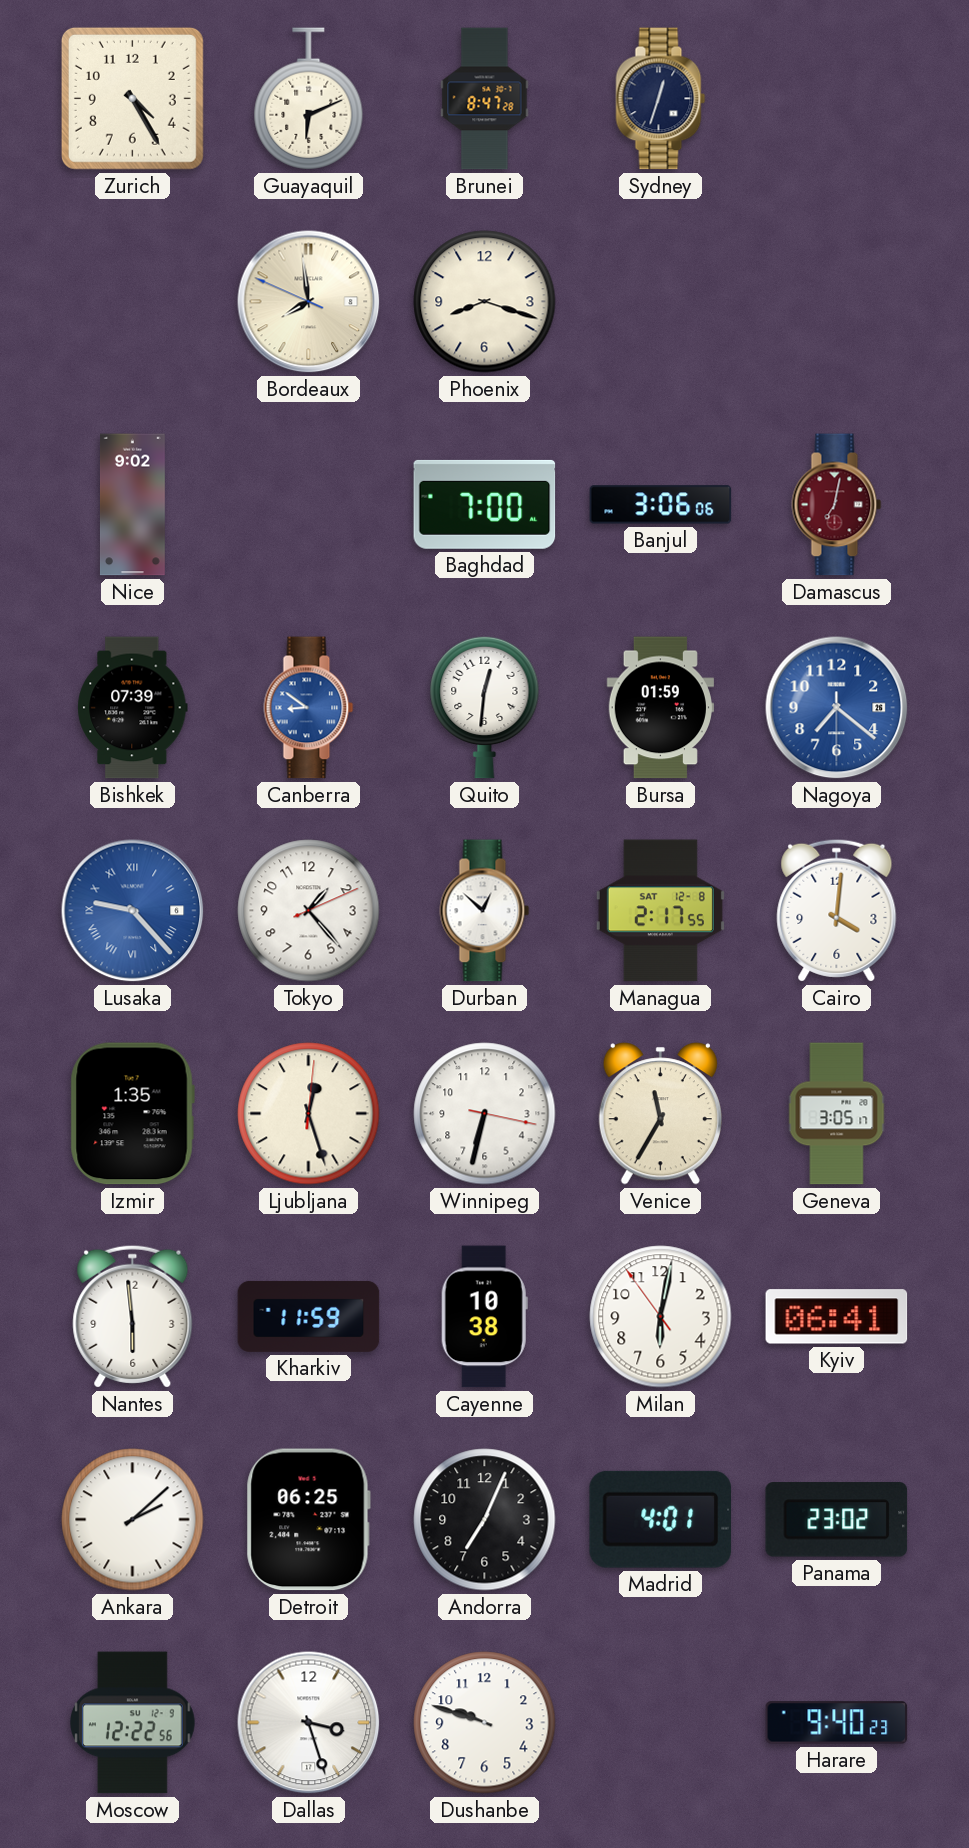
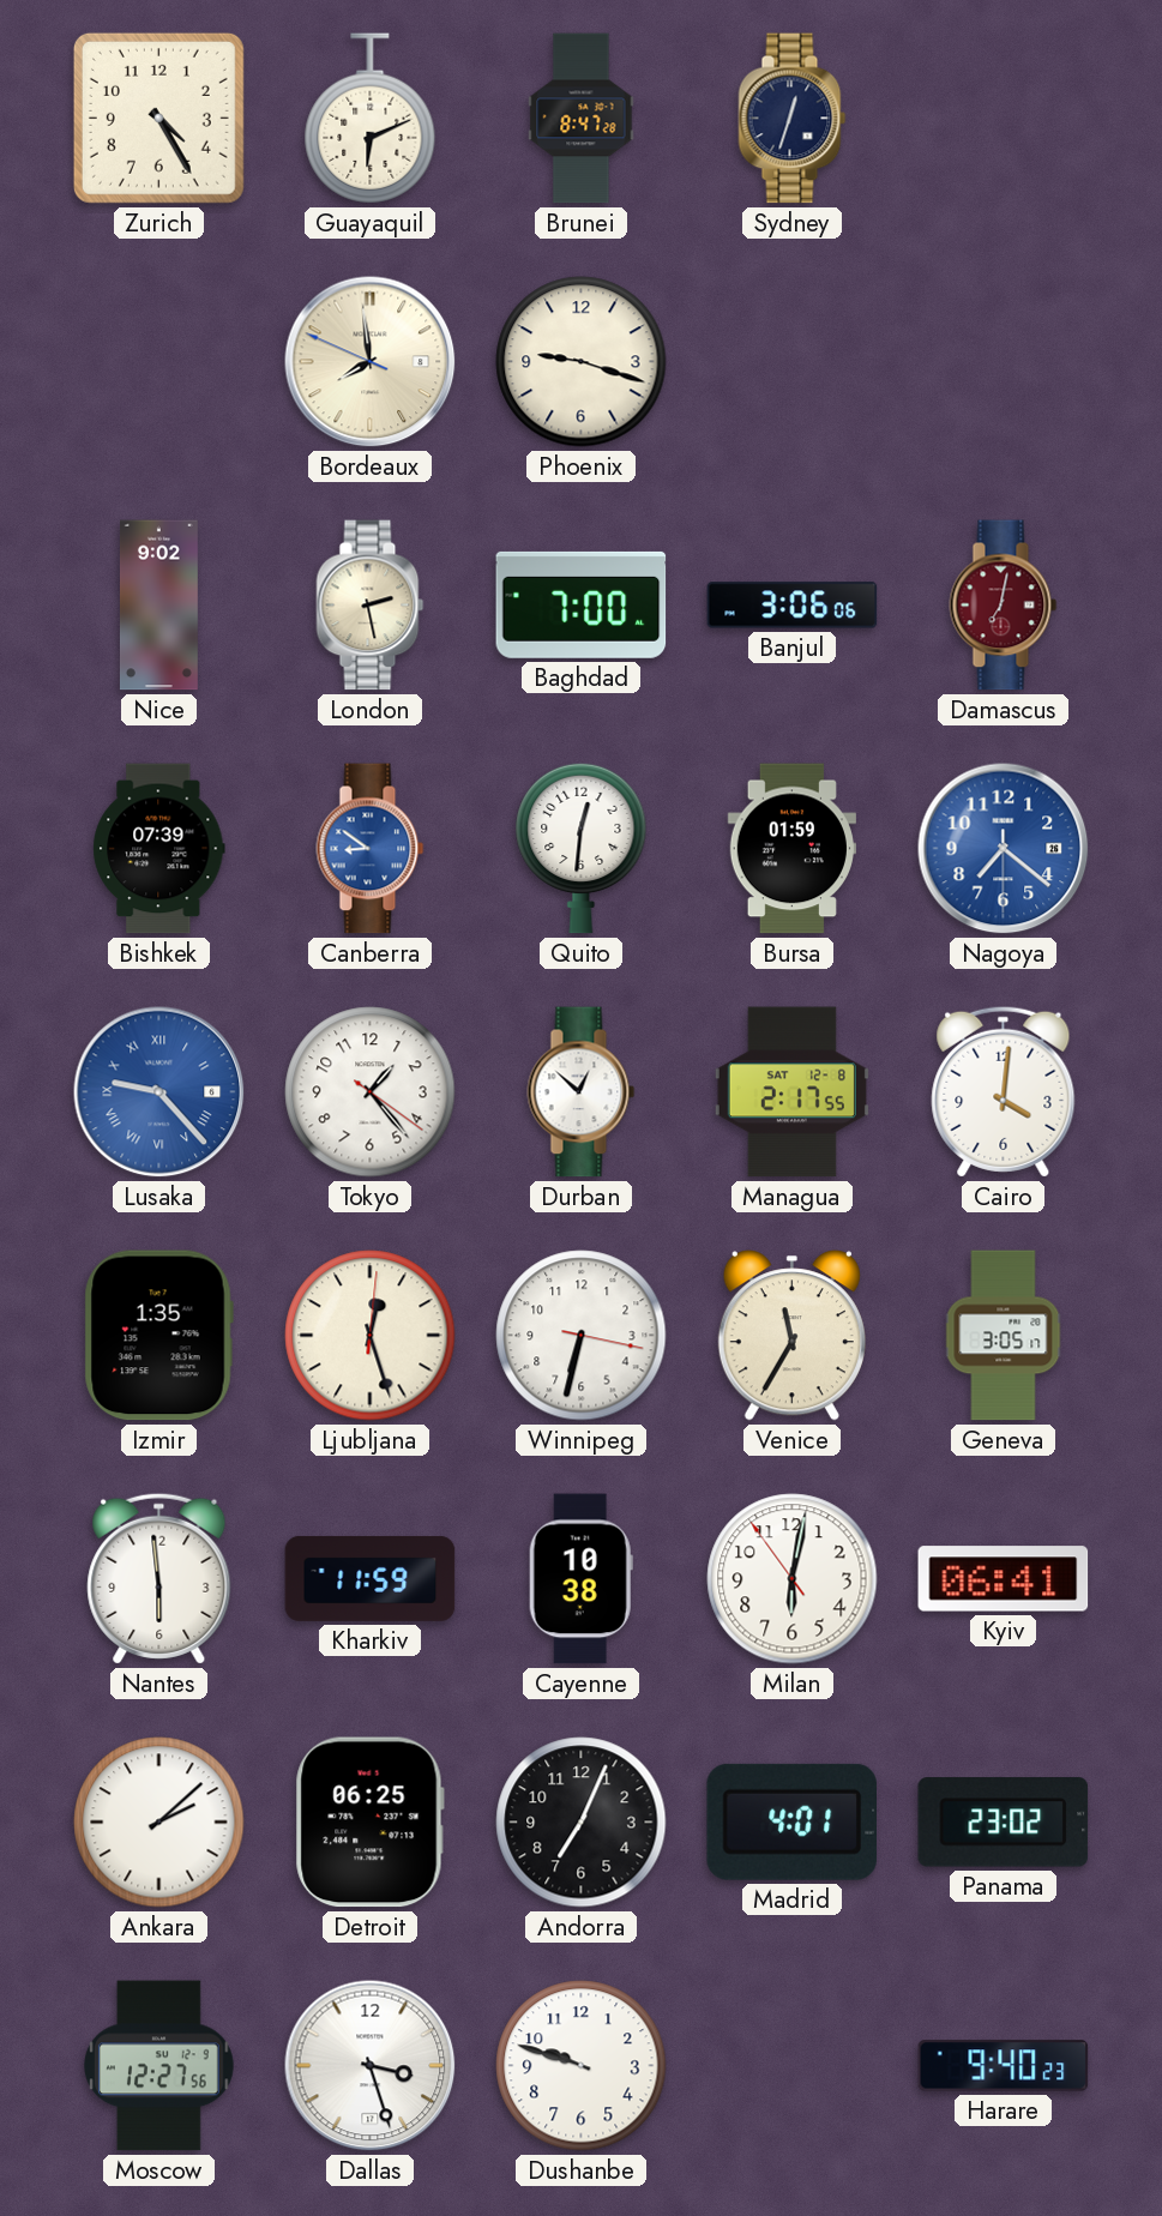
Phoenix: 8:18 -> 9:18 (582, 362)
London: none -> 2:28 (371, 606)
Tokyo: 1:23:11 -> 1:23:21 (371, 1092)
Moscow: 12:22 -> 12:27 (158, 2066)
